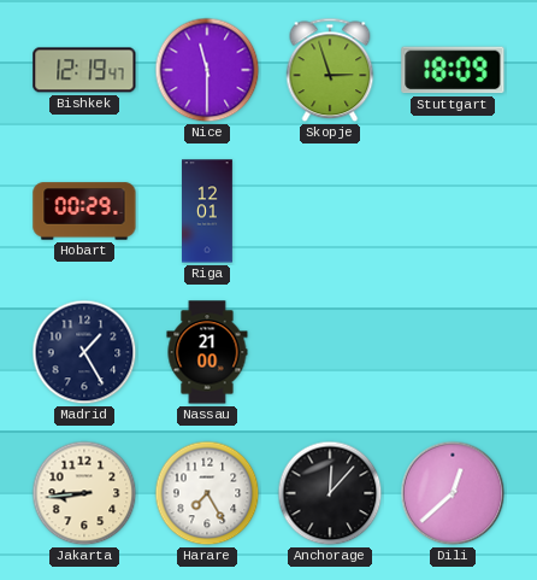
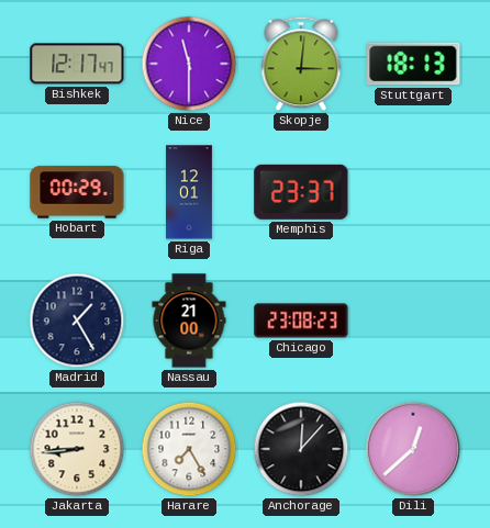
Bishkek: 12:19 -> 12:17 (77, 64)
Skopje: 2:57 -> 3:01 (301, 64)
Stuttgart: 18:09 -> 18:13 (413, 64)
Memphis: none -> 23:37 (301, 192)
Chicago: none -> 23:08 (301, 321)
